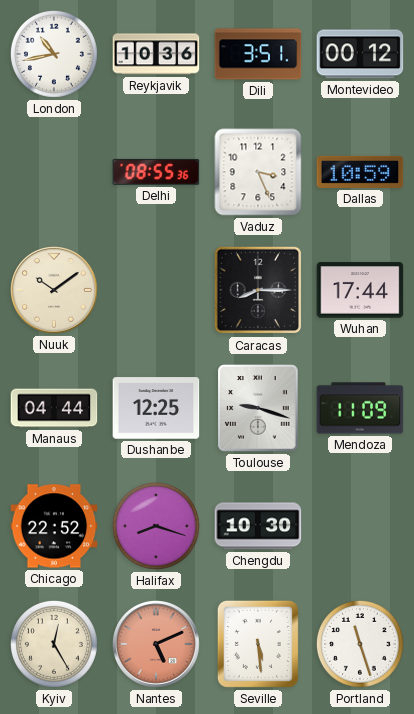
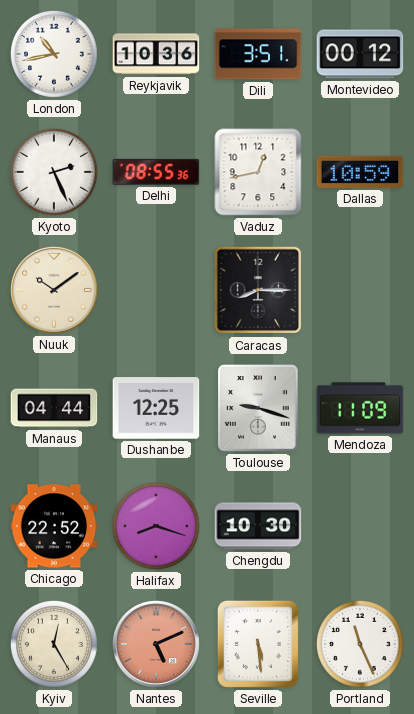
Kyoto: none -> 2:26 (54, 172)
Vaduz: 3:26 -> 12:43 (258, 172)
Wuhan: 17:44 -> none (360, 290)
Portland: 11:27 -> 11:26 (360, 644)
